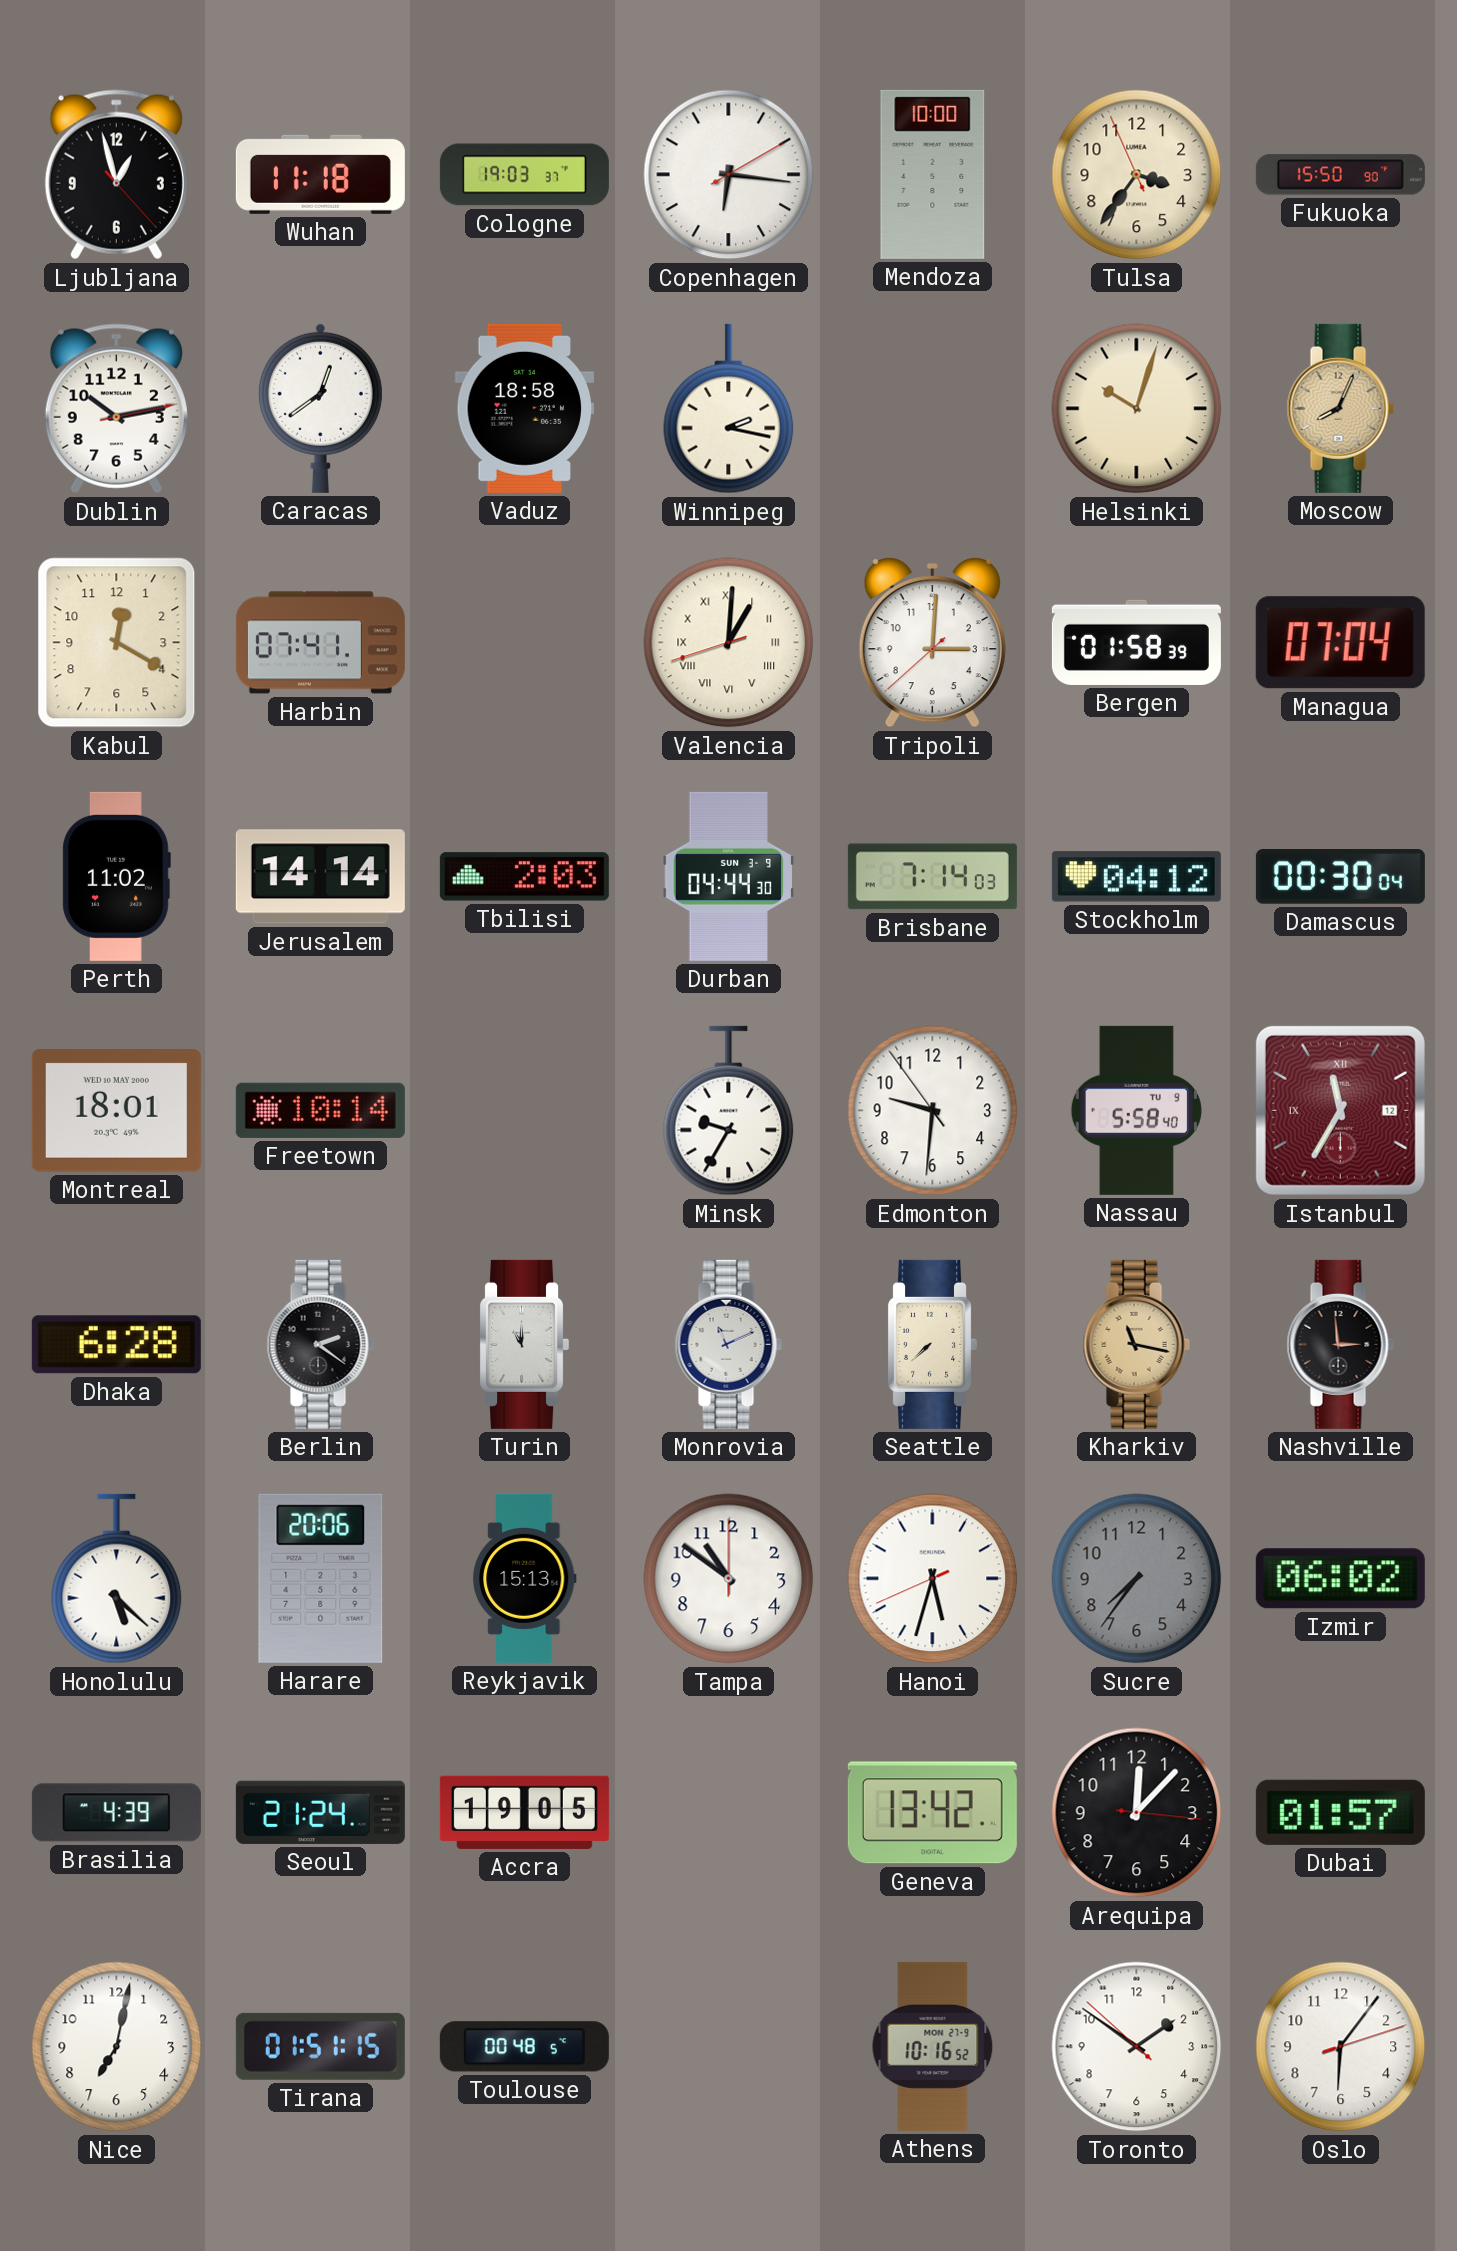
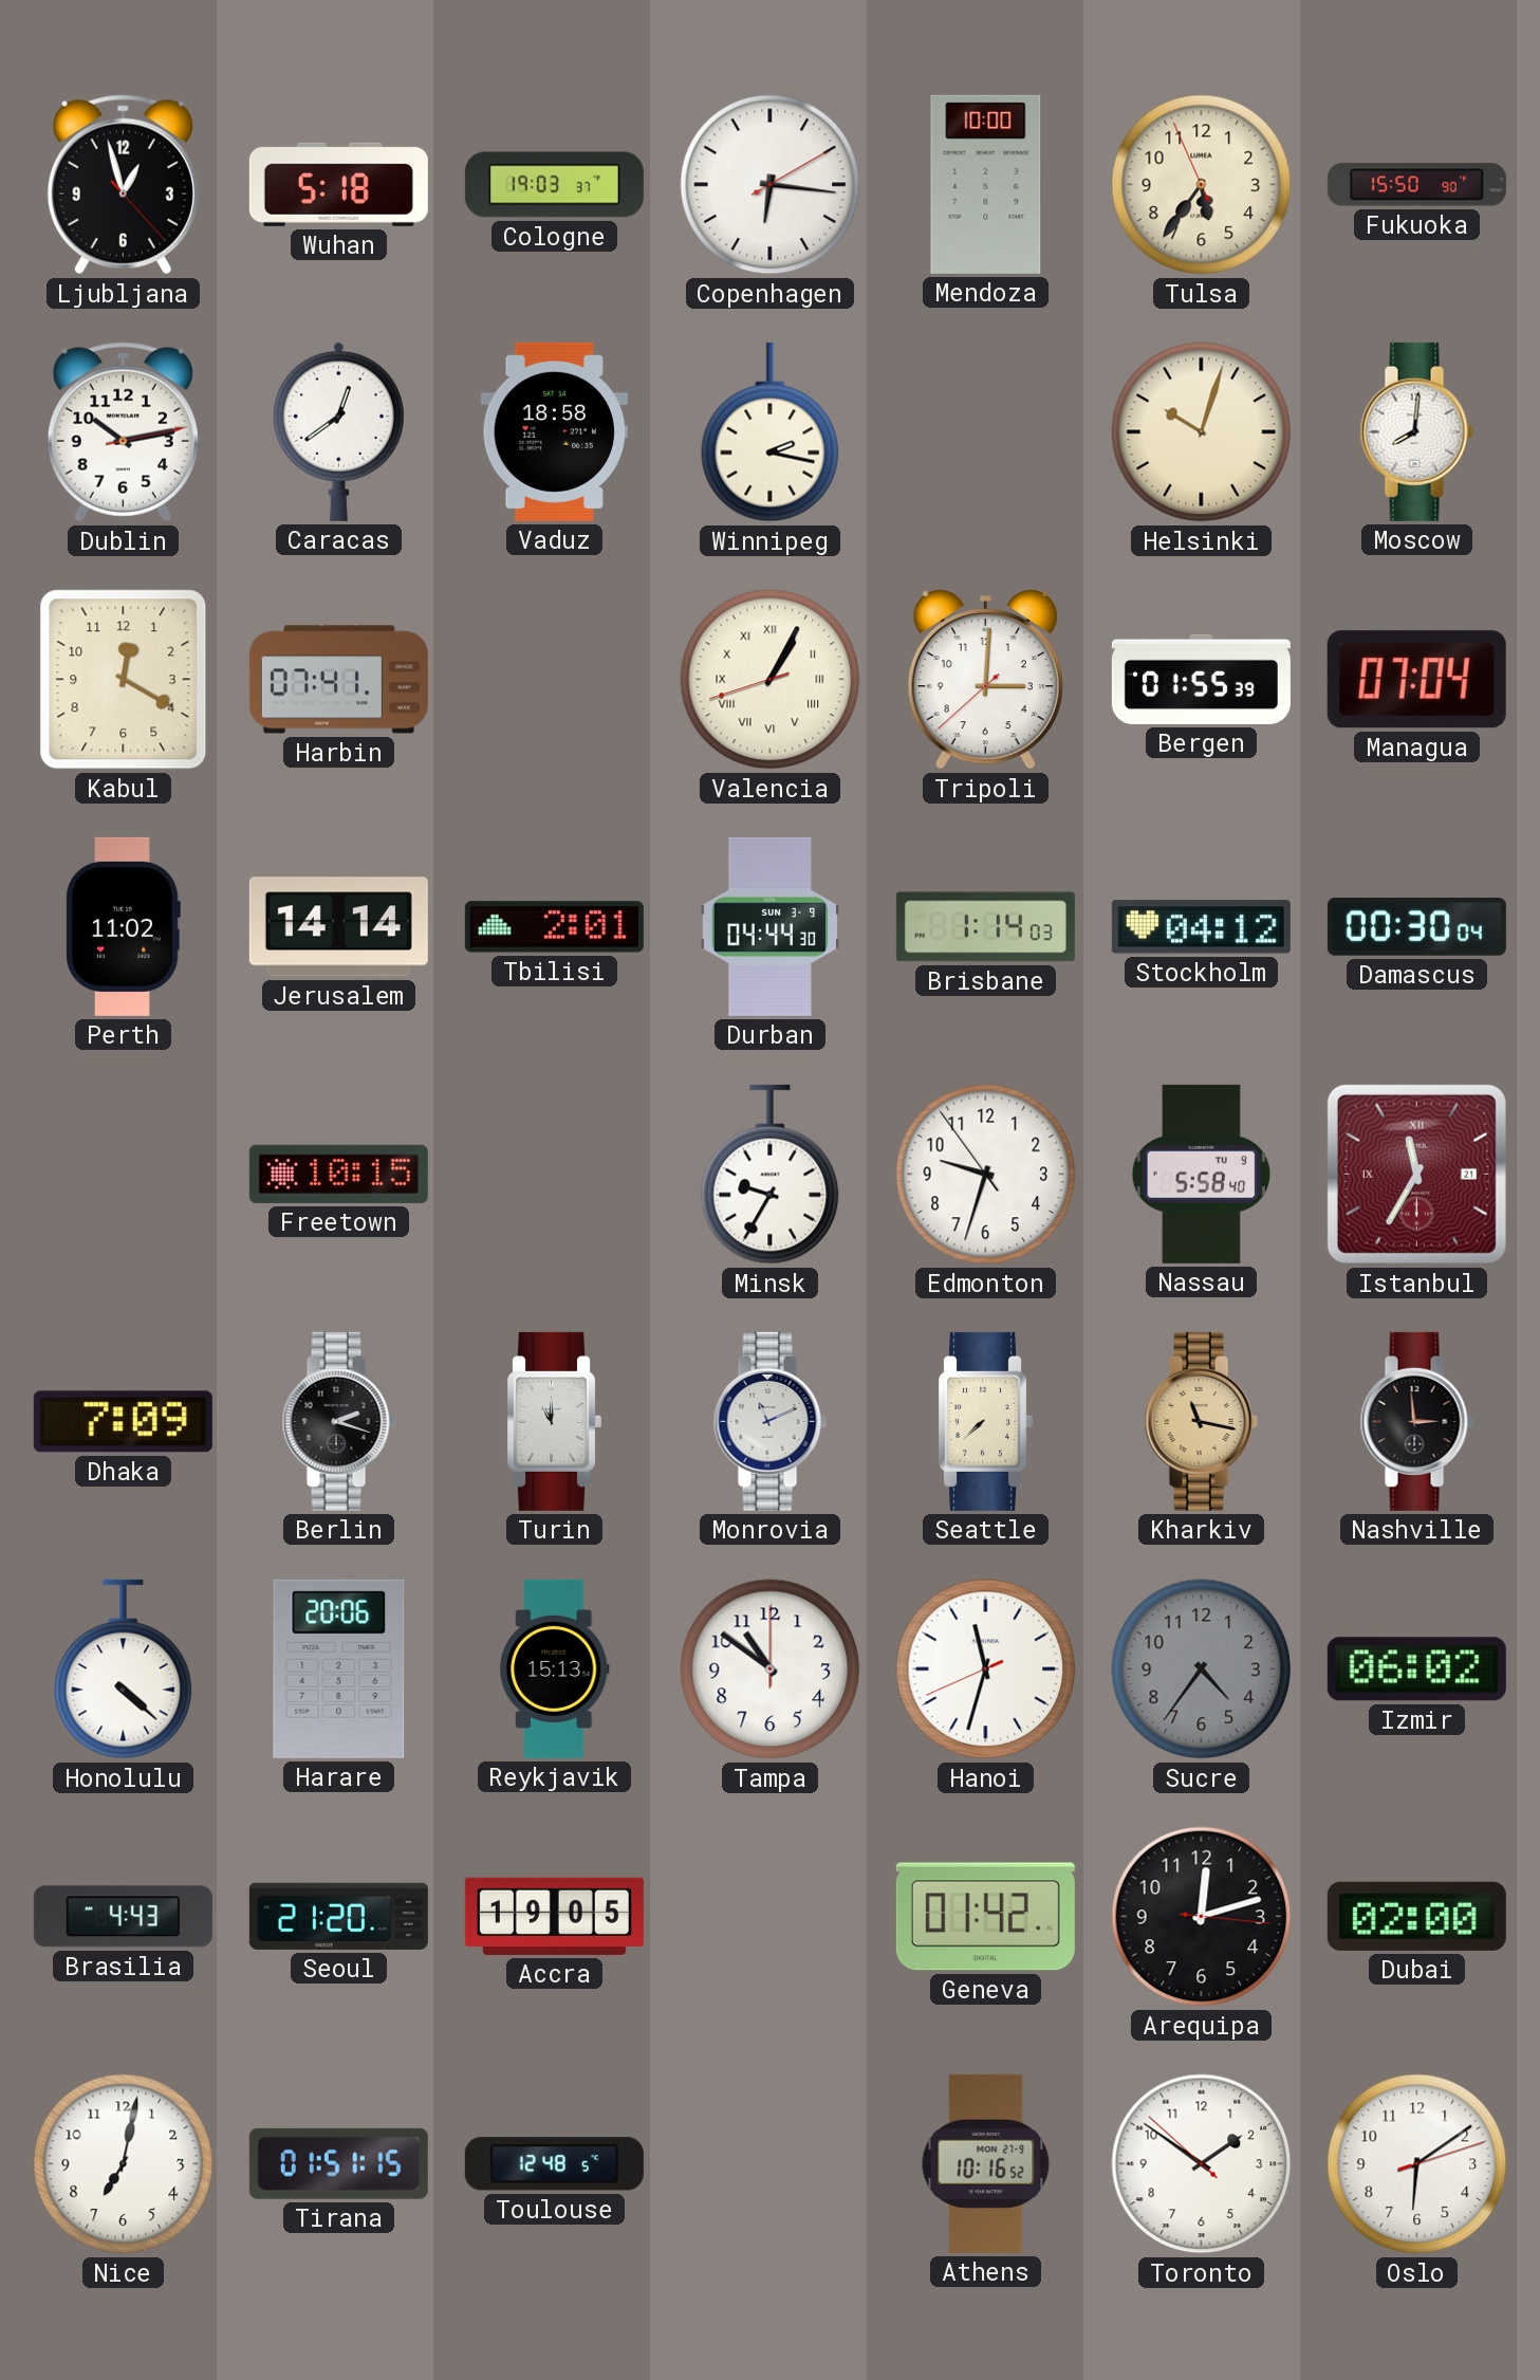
Wuhan: 11:18 -> 5:18 (338, 184)
Tulsa: 3:35 -> 5:35 (1202, 185)
Moscow: 8:04 -> 8:01 (1416, 431)
Moscow dial: champagne -> white (1416, 431)
Valencia: 1:00 -> 1:04 (771, 680)
Bergen: 01:58 -> 01:55 (1201, 679)
Tbilisi: 2:03 -> 2:01 (554, 927)
Brisbane: 7:14 -> 1:14 (985, 927)
Montreal: 18:01 -> none (116, 1111)
Freetown: 10:14 -> 10:15 (338, 1174)
Edmonton: 9:30 -> 9:32 (986, 1175)
Istanbul date: 12 -> 21 (1416, 1174)
Dhaka: 6:28 -> 7:09 (123, 1422)
Berlin: 2:21 -> 2:18 (338, 1421)
Honolulu: 5:22 -> 4:22 (124, 1669)
Hanoi: 5:32 -> 11:32 (986, 1669)
Sucre: 7:36 -> 4:36 (1202, 1669)
Brasilia: 4:39 -> 4:43 (123, 1917)
Seoul: 21:24 -> 21:20 (338, 1916)
Geneva: 13:42 -> 01:42 (985, 1917)
Arequipa: 12:07 -> 12:12 (1202, 1917)
Dubai: 01:57 -> 02:00 (1416, 1916)
Toulouse: 00:48 -> 12:48 (554, 2164)
Oslo: 6:06 -> 6:09 (1417, 2164)
